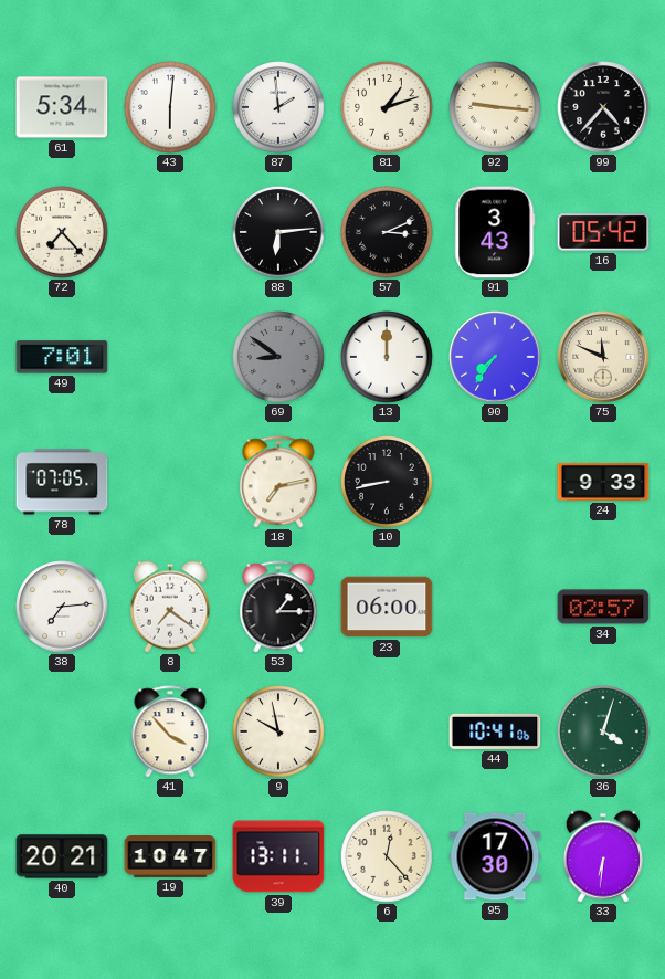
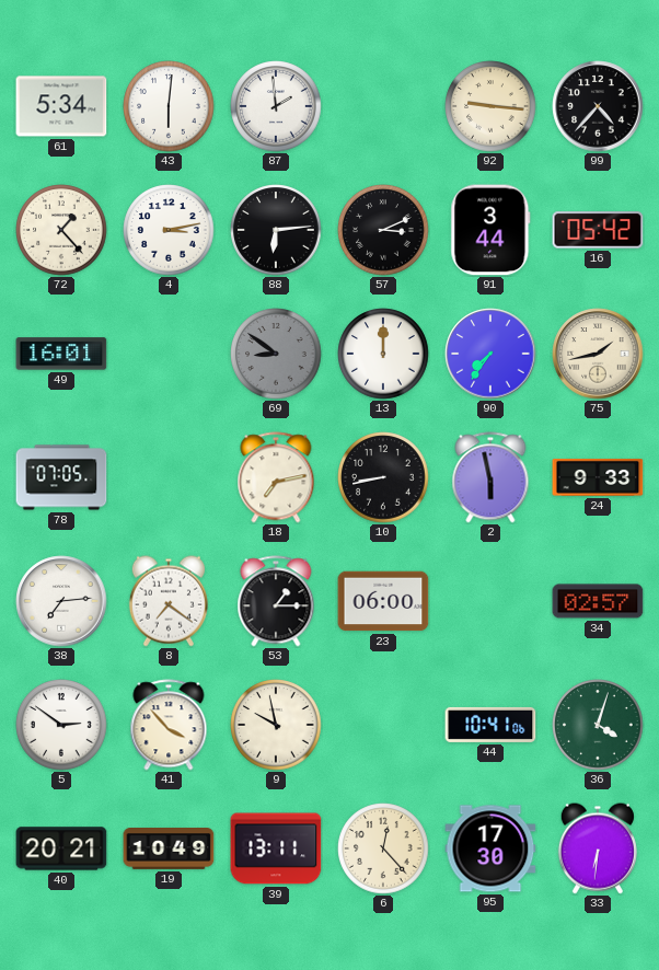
81: 1:12 -> none (387, 107)
72: 7:23 -> 1:23 (61, 230)
4: none -> 3:13 (169, 230)
91: 3:43 -> 3:44 (490, 230)
49: 7:01 -> 16:01 (61, 354)
75: 11:49 -> 1:43 (598, 354)
2: none -> 5:58 (490, 477)
5: none -> 2:51 (61, 725)
19: 10:47 -> 10:49 (169, 850)
